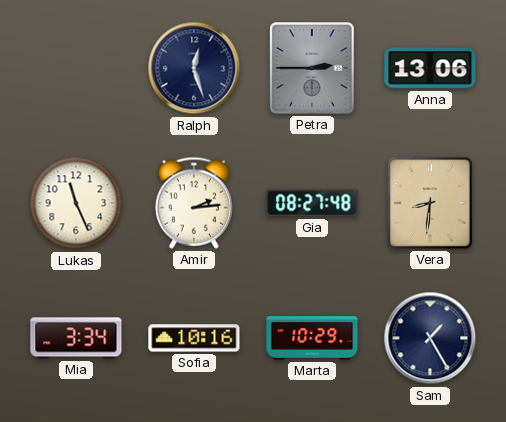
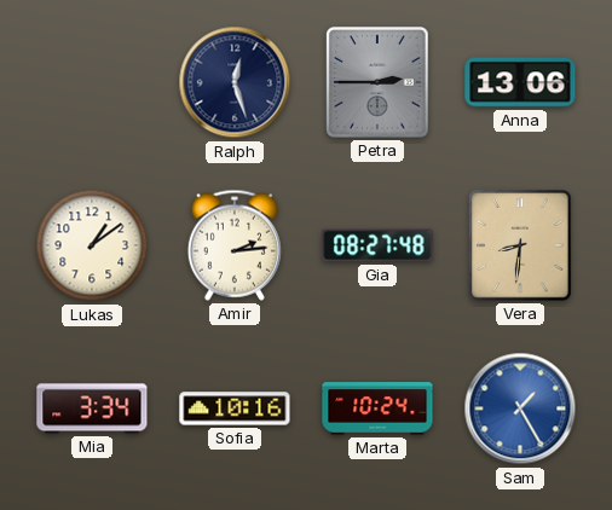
Lukas: 11:26 -> 1:09 (92, 245)
Marta: 10:29 -> 10:24 (377, 408)
Sam dial: navy -> blue (520, 408)
